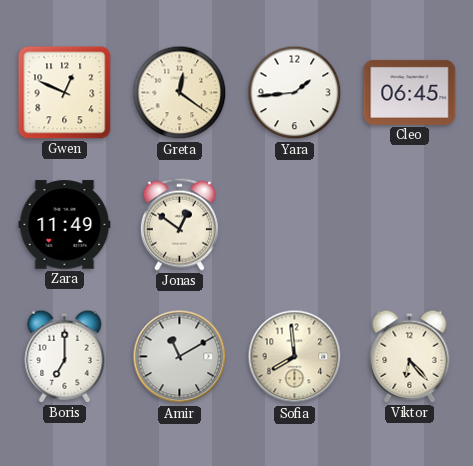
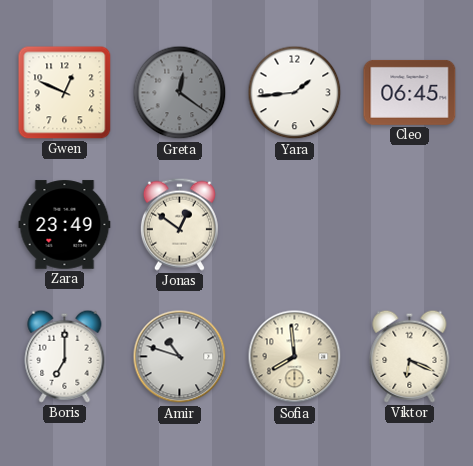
Greta dial: cream -> grey (180, 93)
Zara: 11:49 -> 23:49 (65, 225)
Amir: 11:10 -> 10:48 (180, 357)
Viktor: 6:23 -> 6:19 (410, 356)
